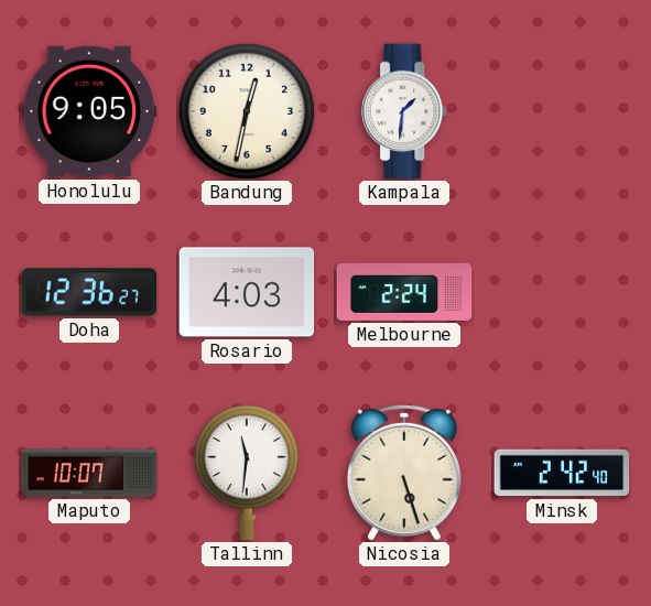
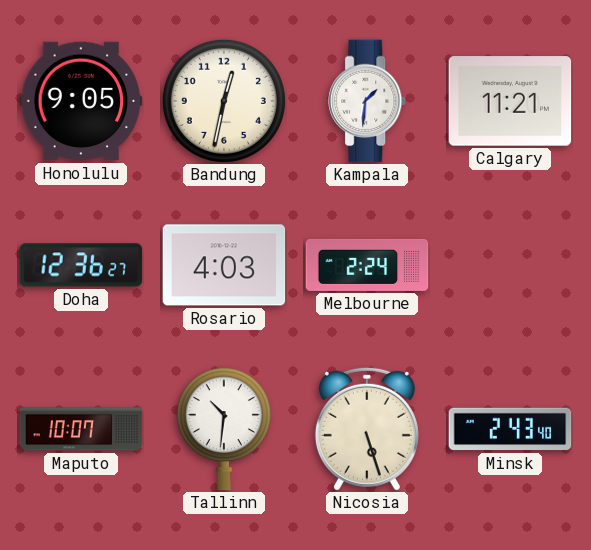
Calgary: none -> 11:21 (510, 101)
Tallinn: 11:31 -> 10:31 (224, 429)
Minsk: 2:42 -> 2:43 (510, 429)
